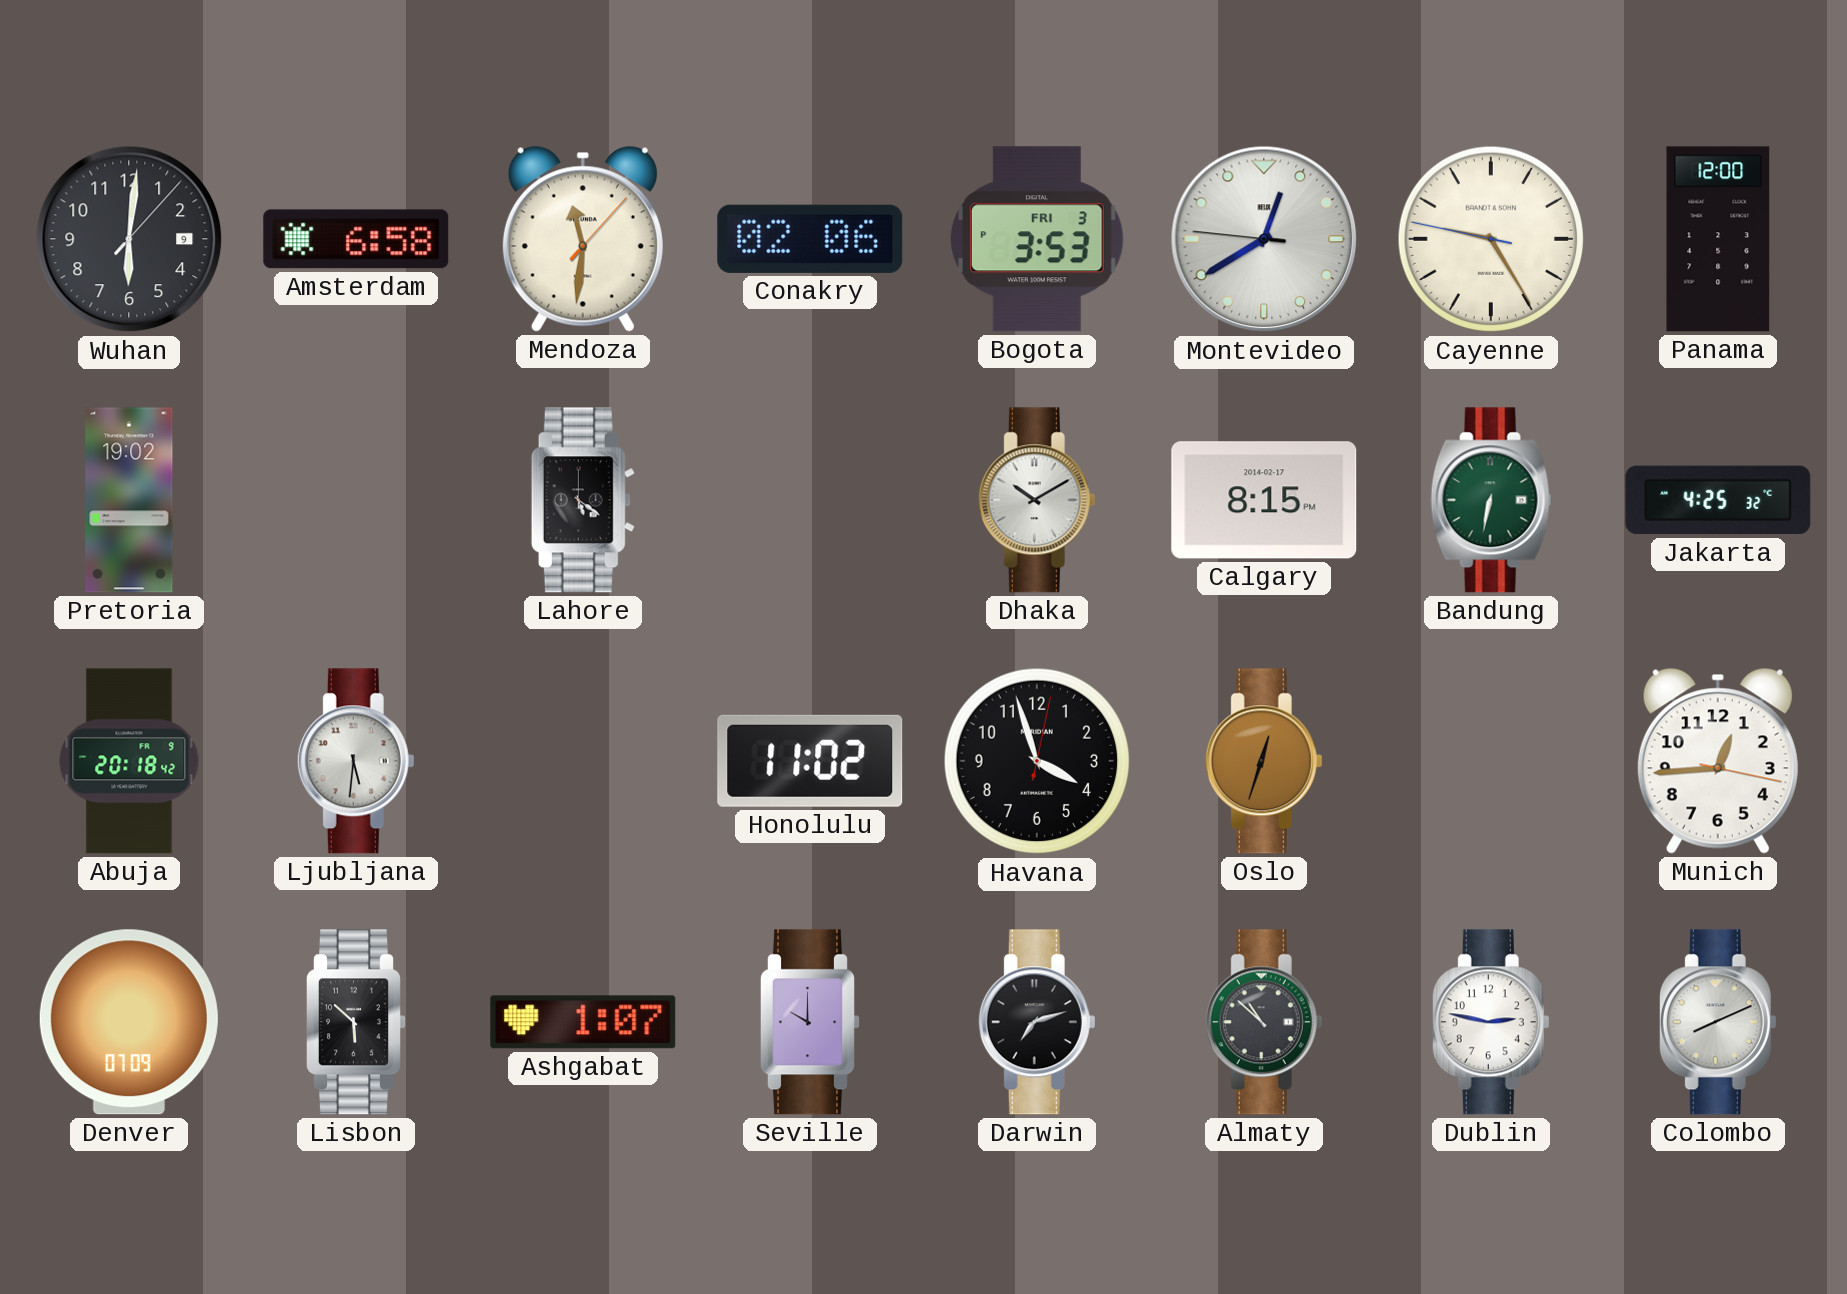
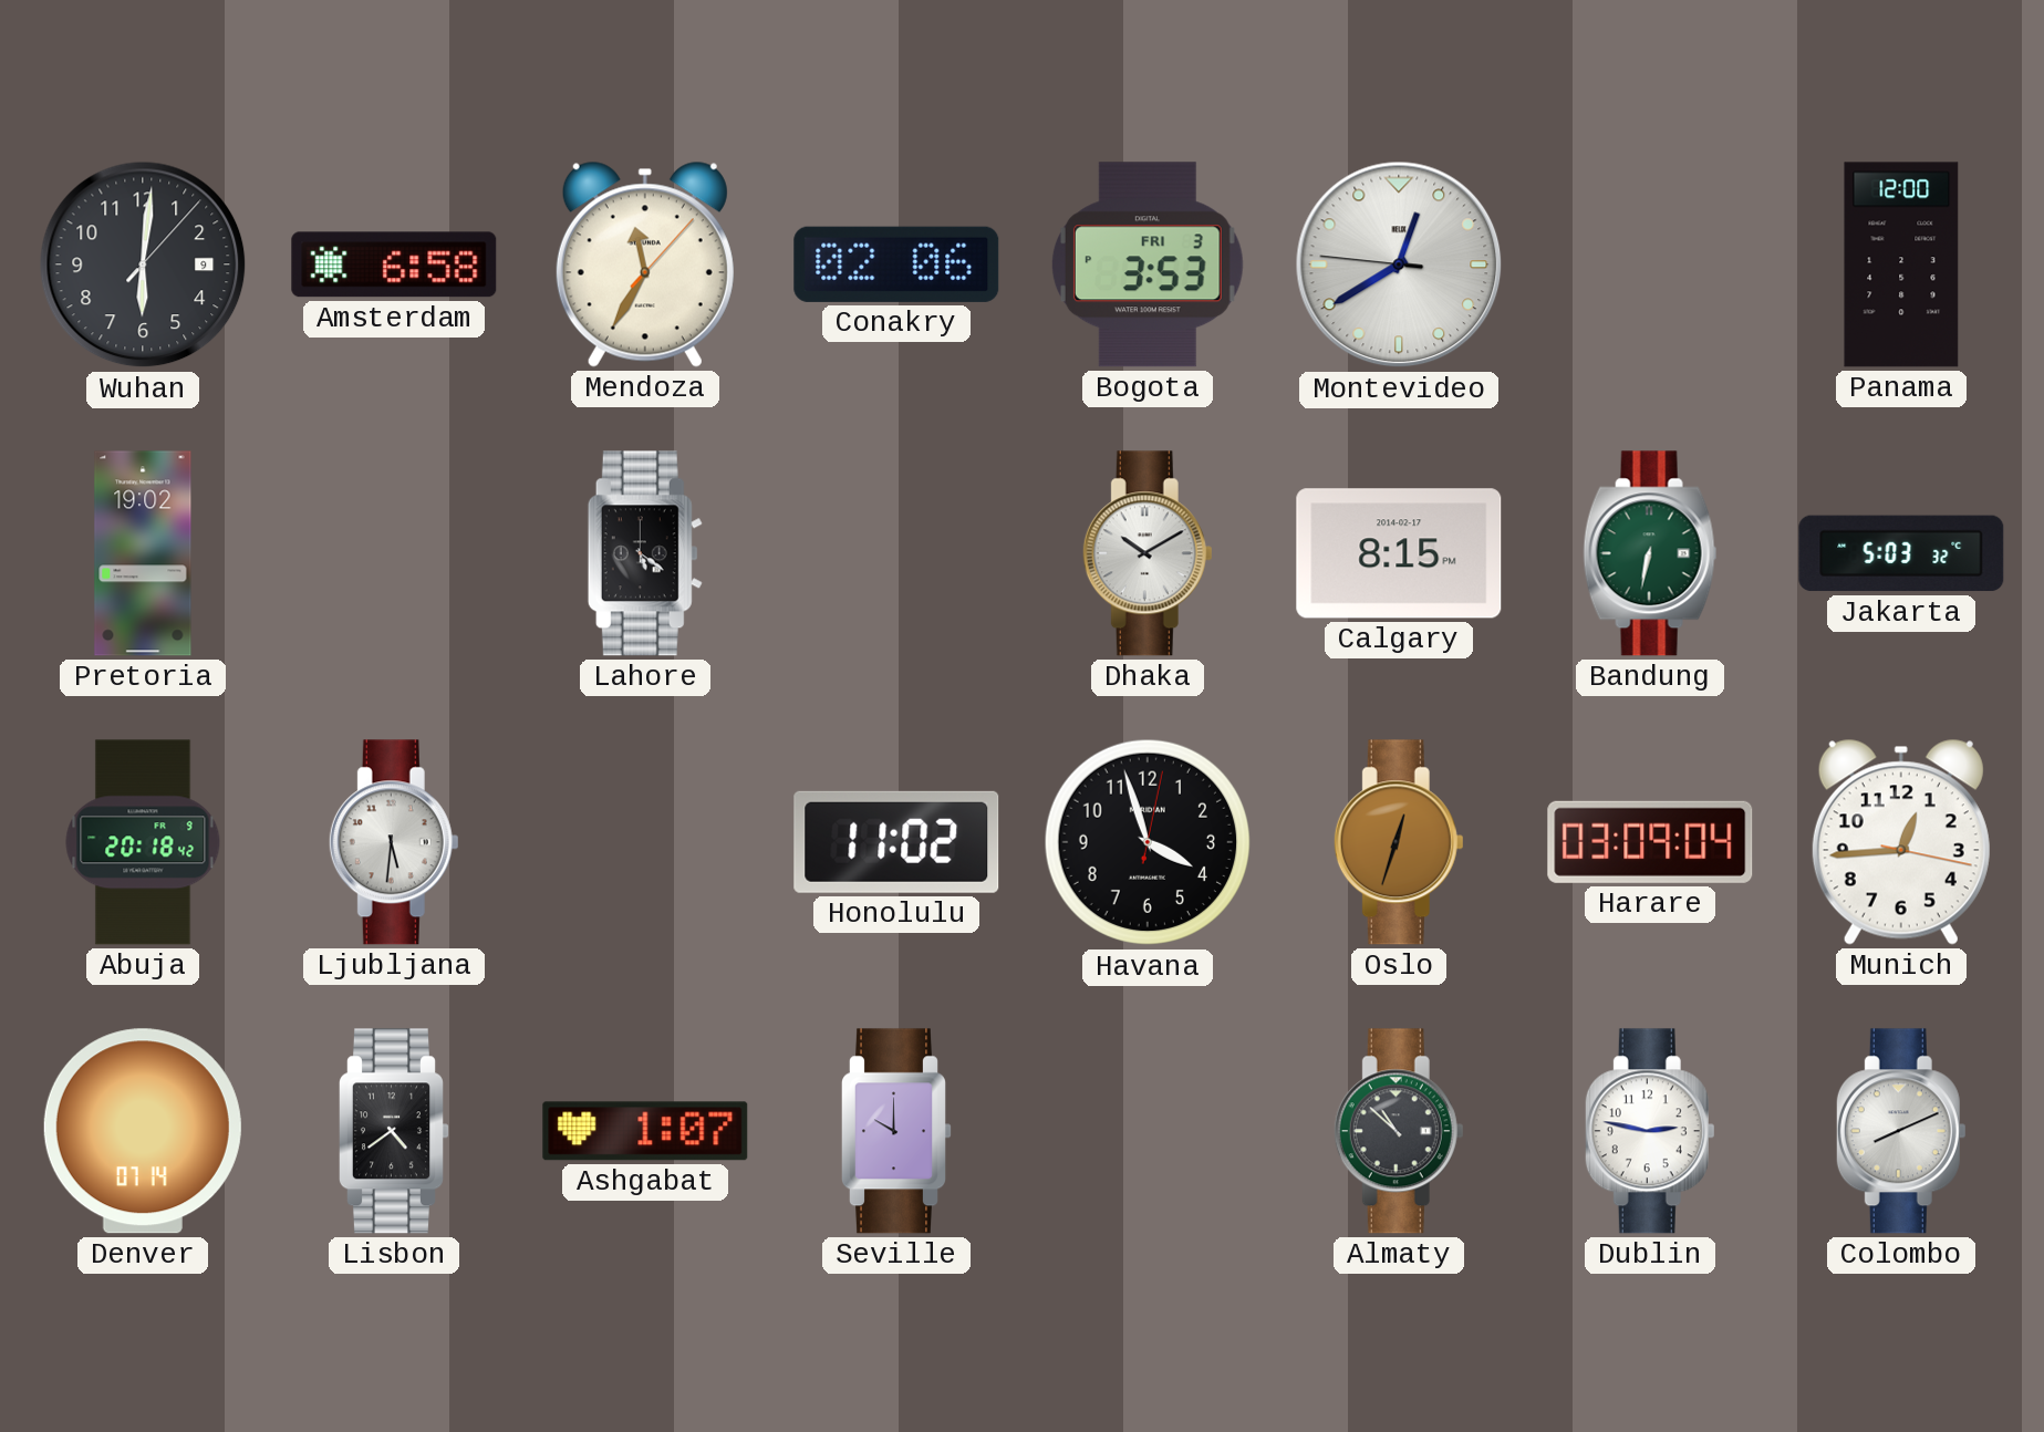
Mendoza: 11:31 -> 11:35 (645, 264)
Cayenne: 9:24 -> none (1491, 239)
Jakarta: 4:25 -> 5:03 (1901, 553)
Harare: none -> 03:09 (1650, 842)
Denver: 07:09 -> 07:14 (143, 1131)
Lisbon: 5:52 -> 4:39 (395, 1131)
Darwin: 7:12 -> none (1037, 1022)
